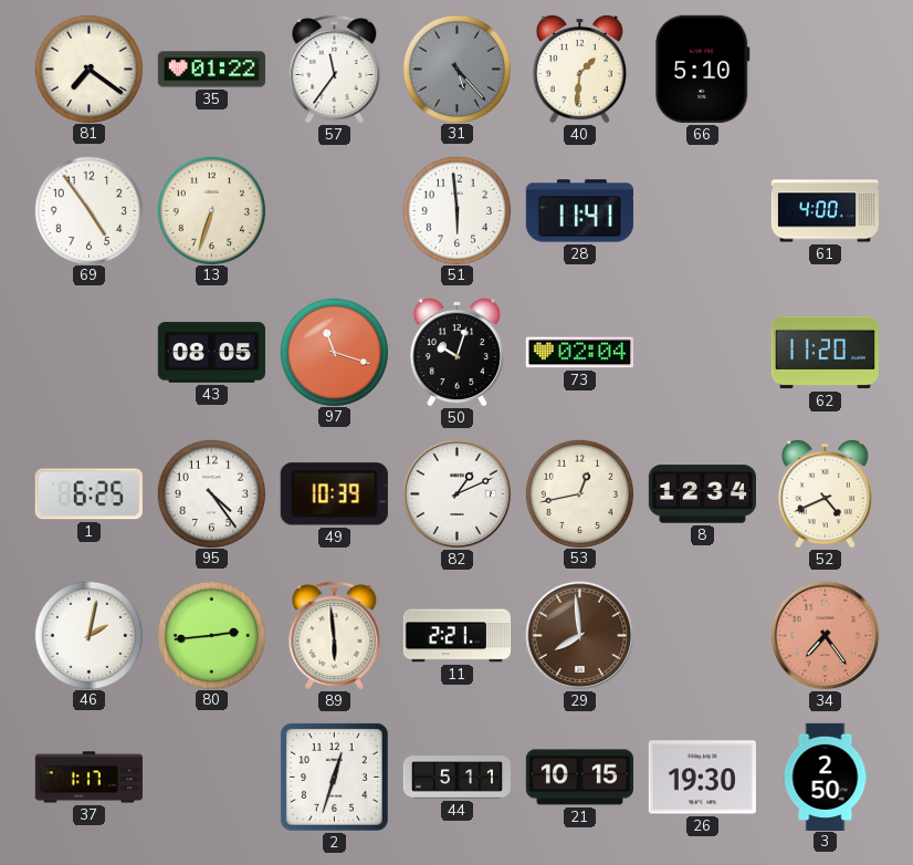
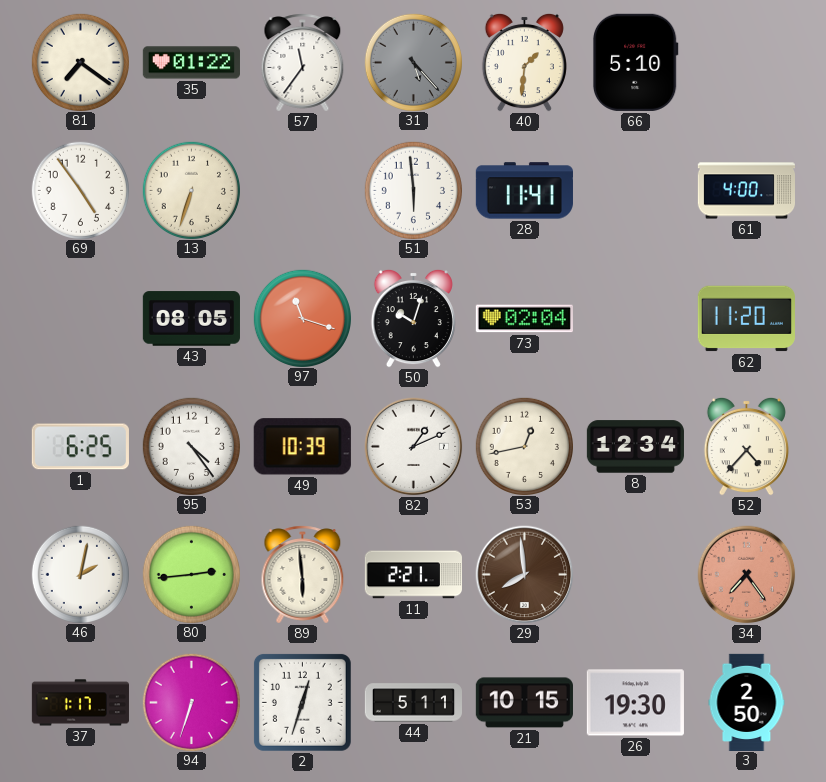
52: 4:41 -> 4:37 (746, 446)
94: none -> 6:33 (191, 702)
